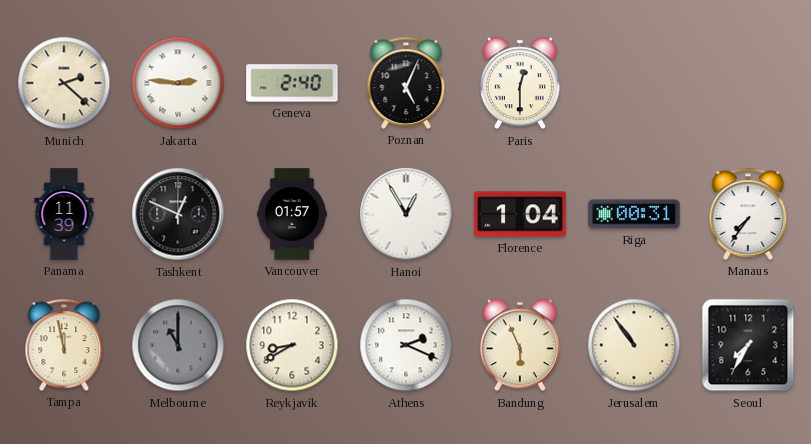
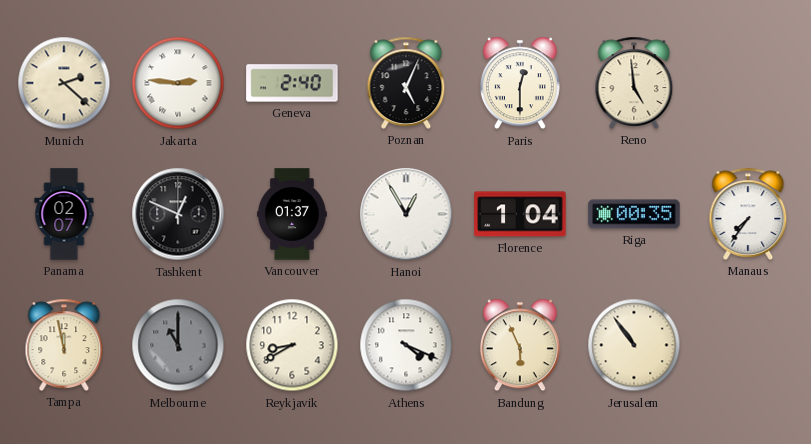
Reno: none -> 4:59 (634, 83)
Panama: 11:39 -> 02:07 (64, 214)
Vancouver: 01:57 -> 01:37 (292, 214)
Riga: 00:31 -> 00:35 (634, 214)
Athens: 2:19 -> 4:19 (406, 345)
Seoul: 7:35 -> none (748, 345)
